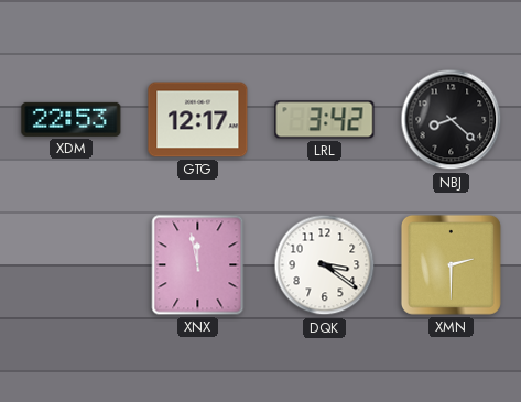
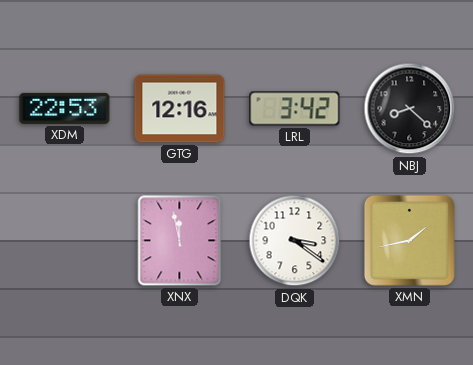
GTG: 12:17 -> 12:16 (180, 109)
XMN: 2:30 -> 1:43 (409, 240)
